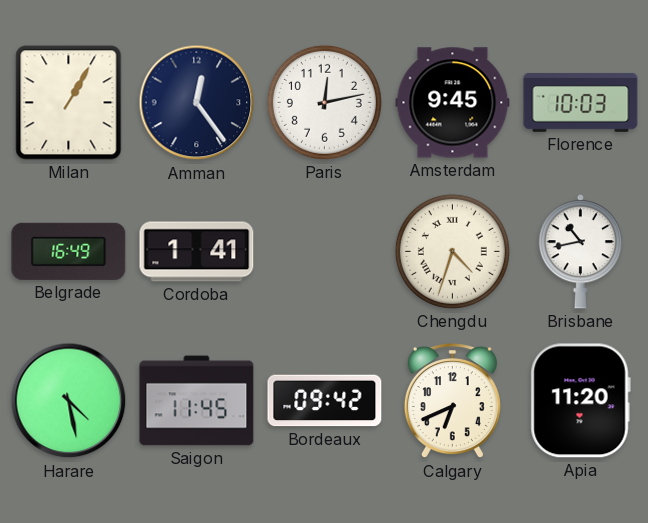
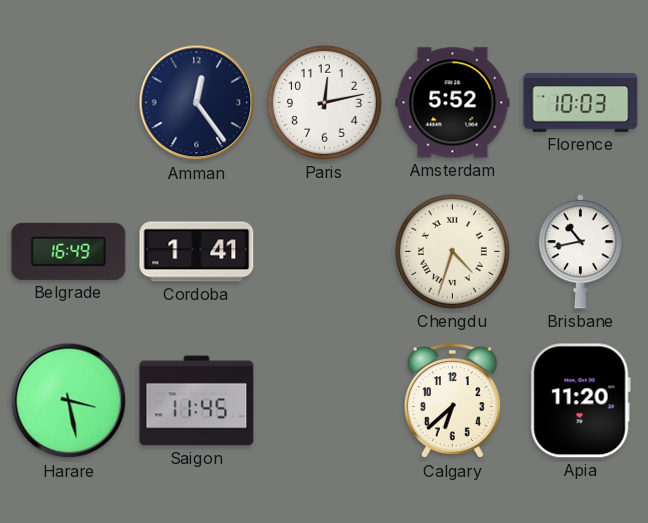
Milan: 1:05 -> none (69, 103)
Amsterdam: 9:45 -> 5:52 (453, 103)
Harare: 4:28 -> 3:28 (69, 401)
Bordeaux: 09:42 -> none (325, 401)
Calgary: 6:41 -> 6:38 (452, 401)
